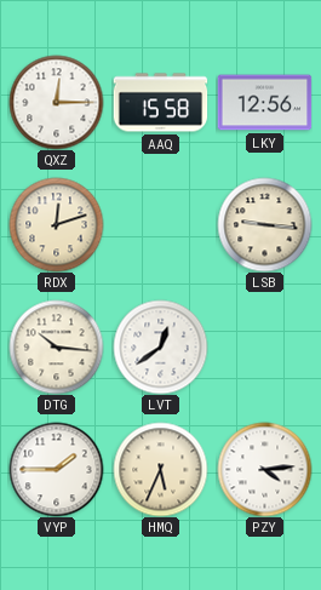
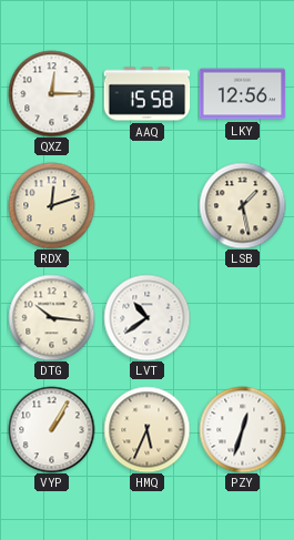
LSB: 9:16 -> 1:28 (242, 205)
LVT: 12:39 -> 10:39 (146, 317)
VYP: 1:45 -> 1:05 (51, 429)
PZY: 4:14 -> 12:33 (242, 429)
